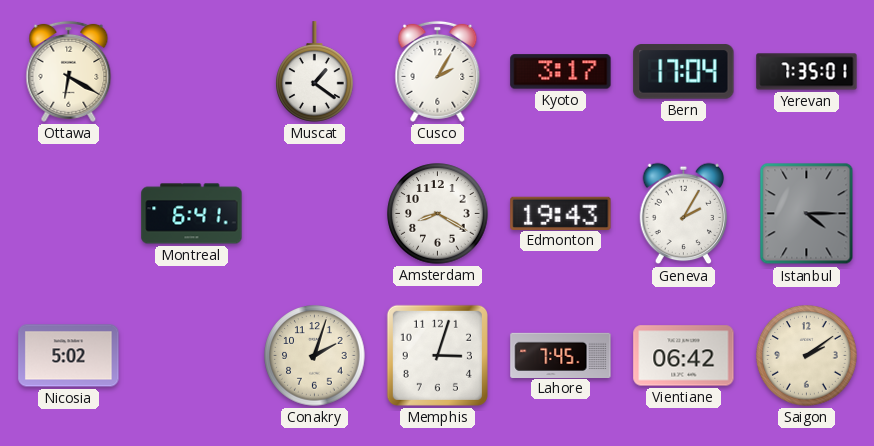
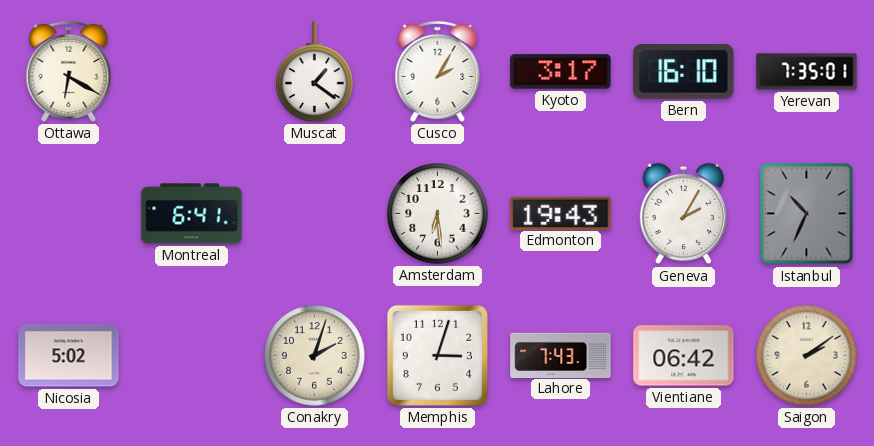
Bern: 17:04 -> 16:10 (684, 72)
Amsterdam: 8:20 -> 6:29 (438, 214)
Istanbul: 4:15 -> 10:34 (807, 214)
Lahore: 7:45 -> 7:43 (561, 355)
